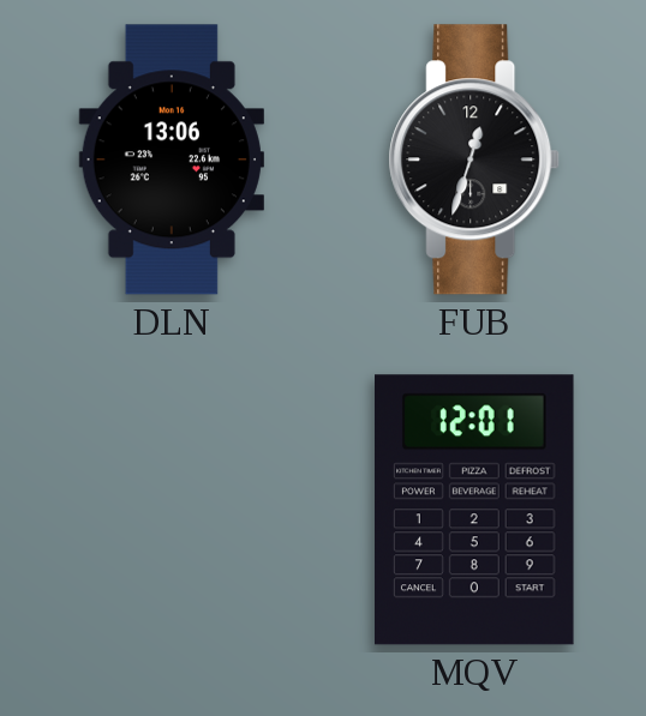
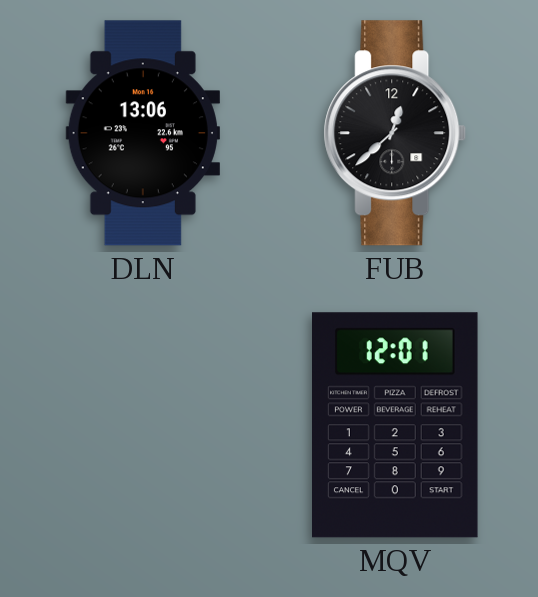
FUB: 12:33 -> 12:38 (395, 133)
